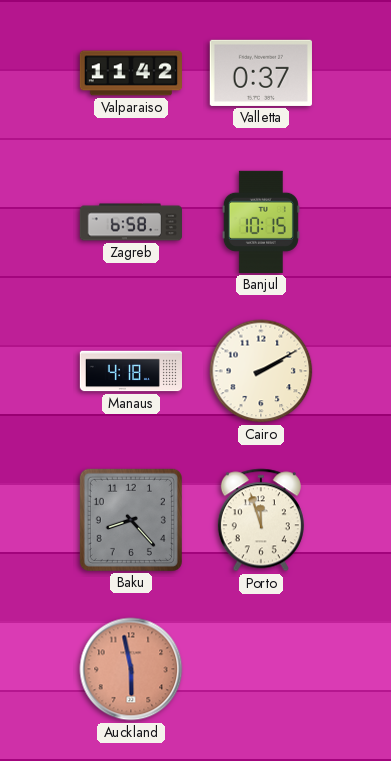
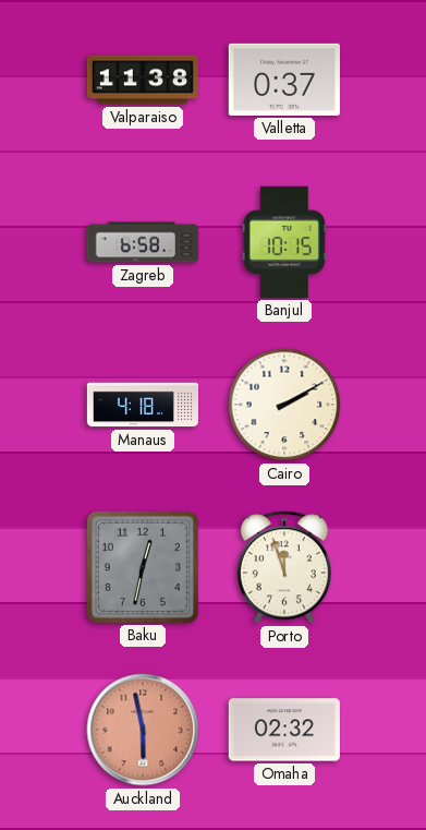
Valparaiso: 11:42 -> 11:38 (142, 80)
Baku: 8:23 -> 12:32 (143, 567)
Omaha: none -> 02:32 (284, 730)
